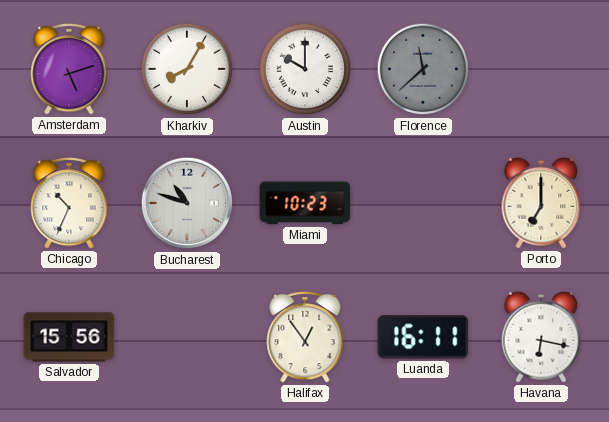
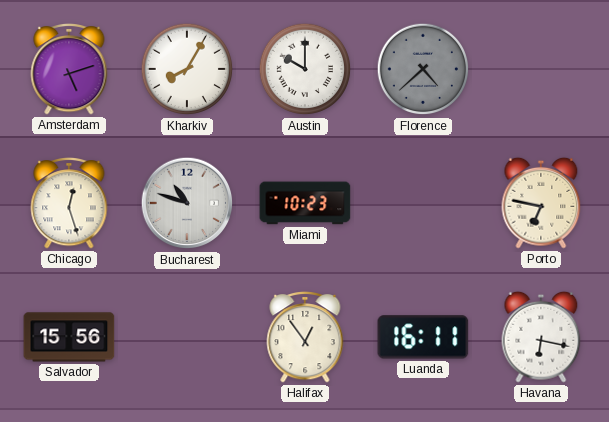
Florence: 11:38 -> 4:38 (423, 69)
Chicago: 10:34 -> 12:27 (69, 203)
Porto: 7:00 -> 6:47 (541, 203)
